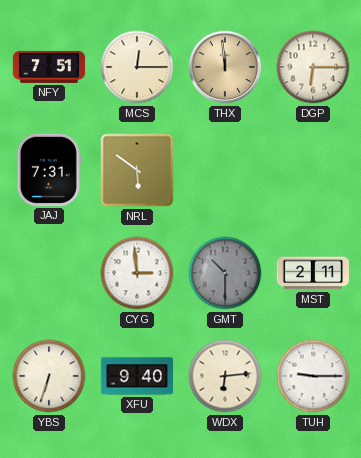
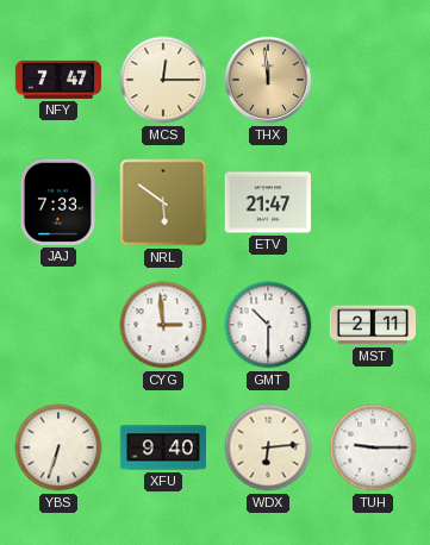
NFY: 7:51 -> 7:47 (58, 80)
DGP: 6:15 -> none (313, 67)
JAJ: 7:31 -> 7:33 (58, 202)
ETV: none -> 21:47 (267, 202)
GMT dial: grey -> white (268, 325)
